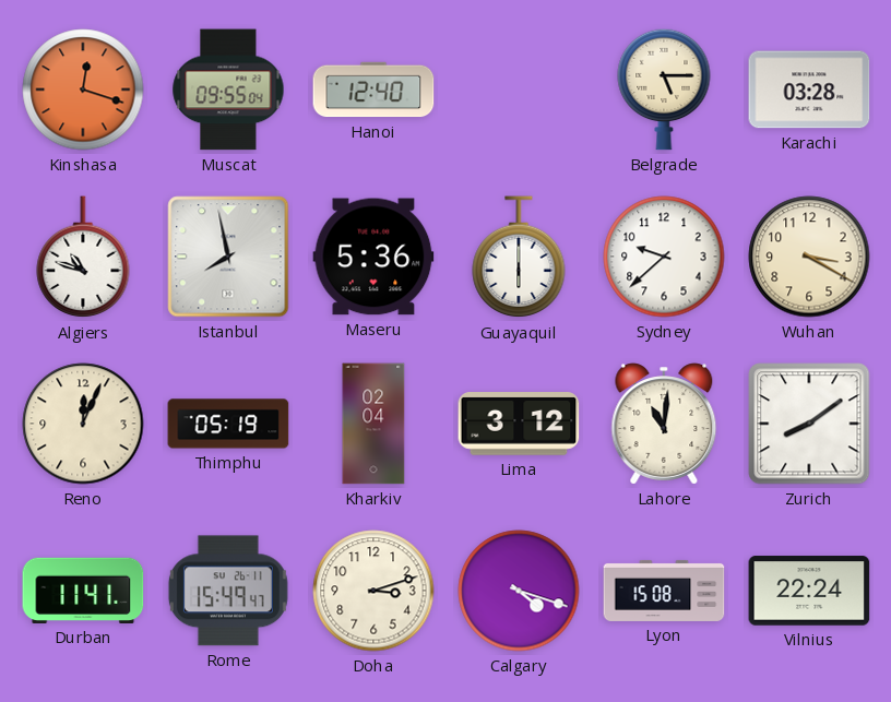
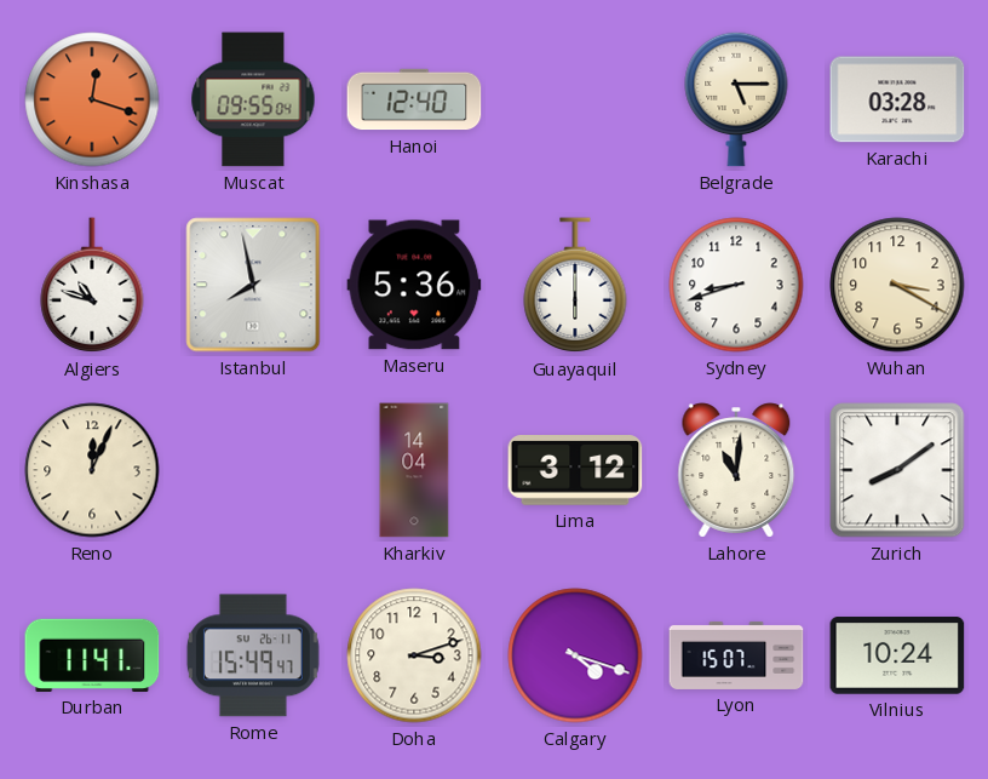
Sydney: 9:38 -> 8:42 (736, 285)
Thimphu: 05:19 -> none (228, 424)
Kharkiv: 02:04 -> 14:04 (414, 470)
Lyon: 15:08 -> 15:07 (736, 655)
Vilnius: 22:24 -> 10:24 (897, 655)
